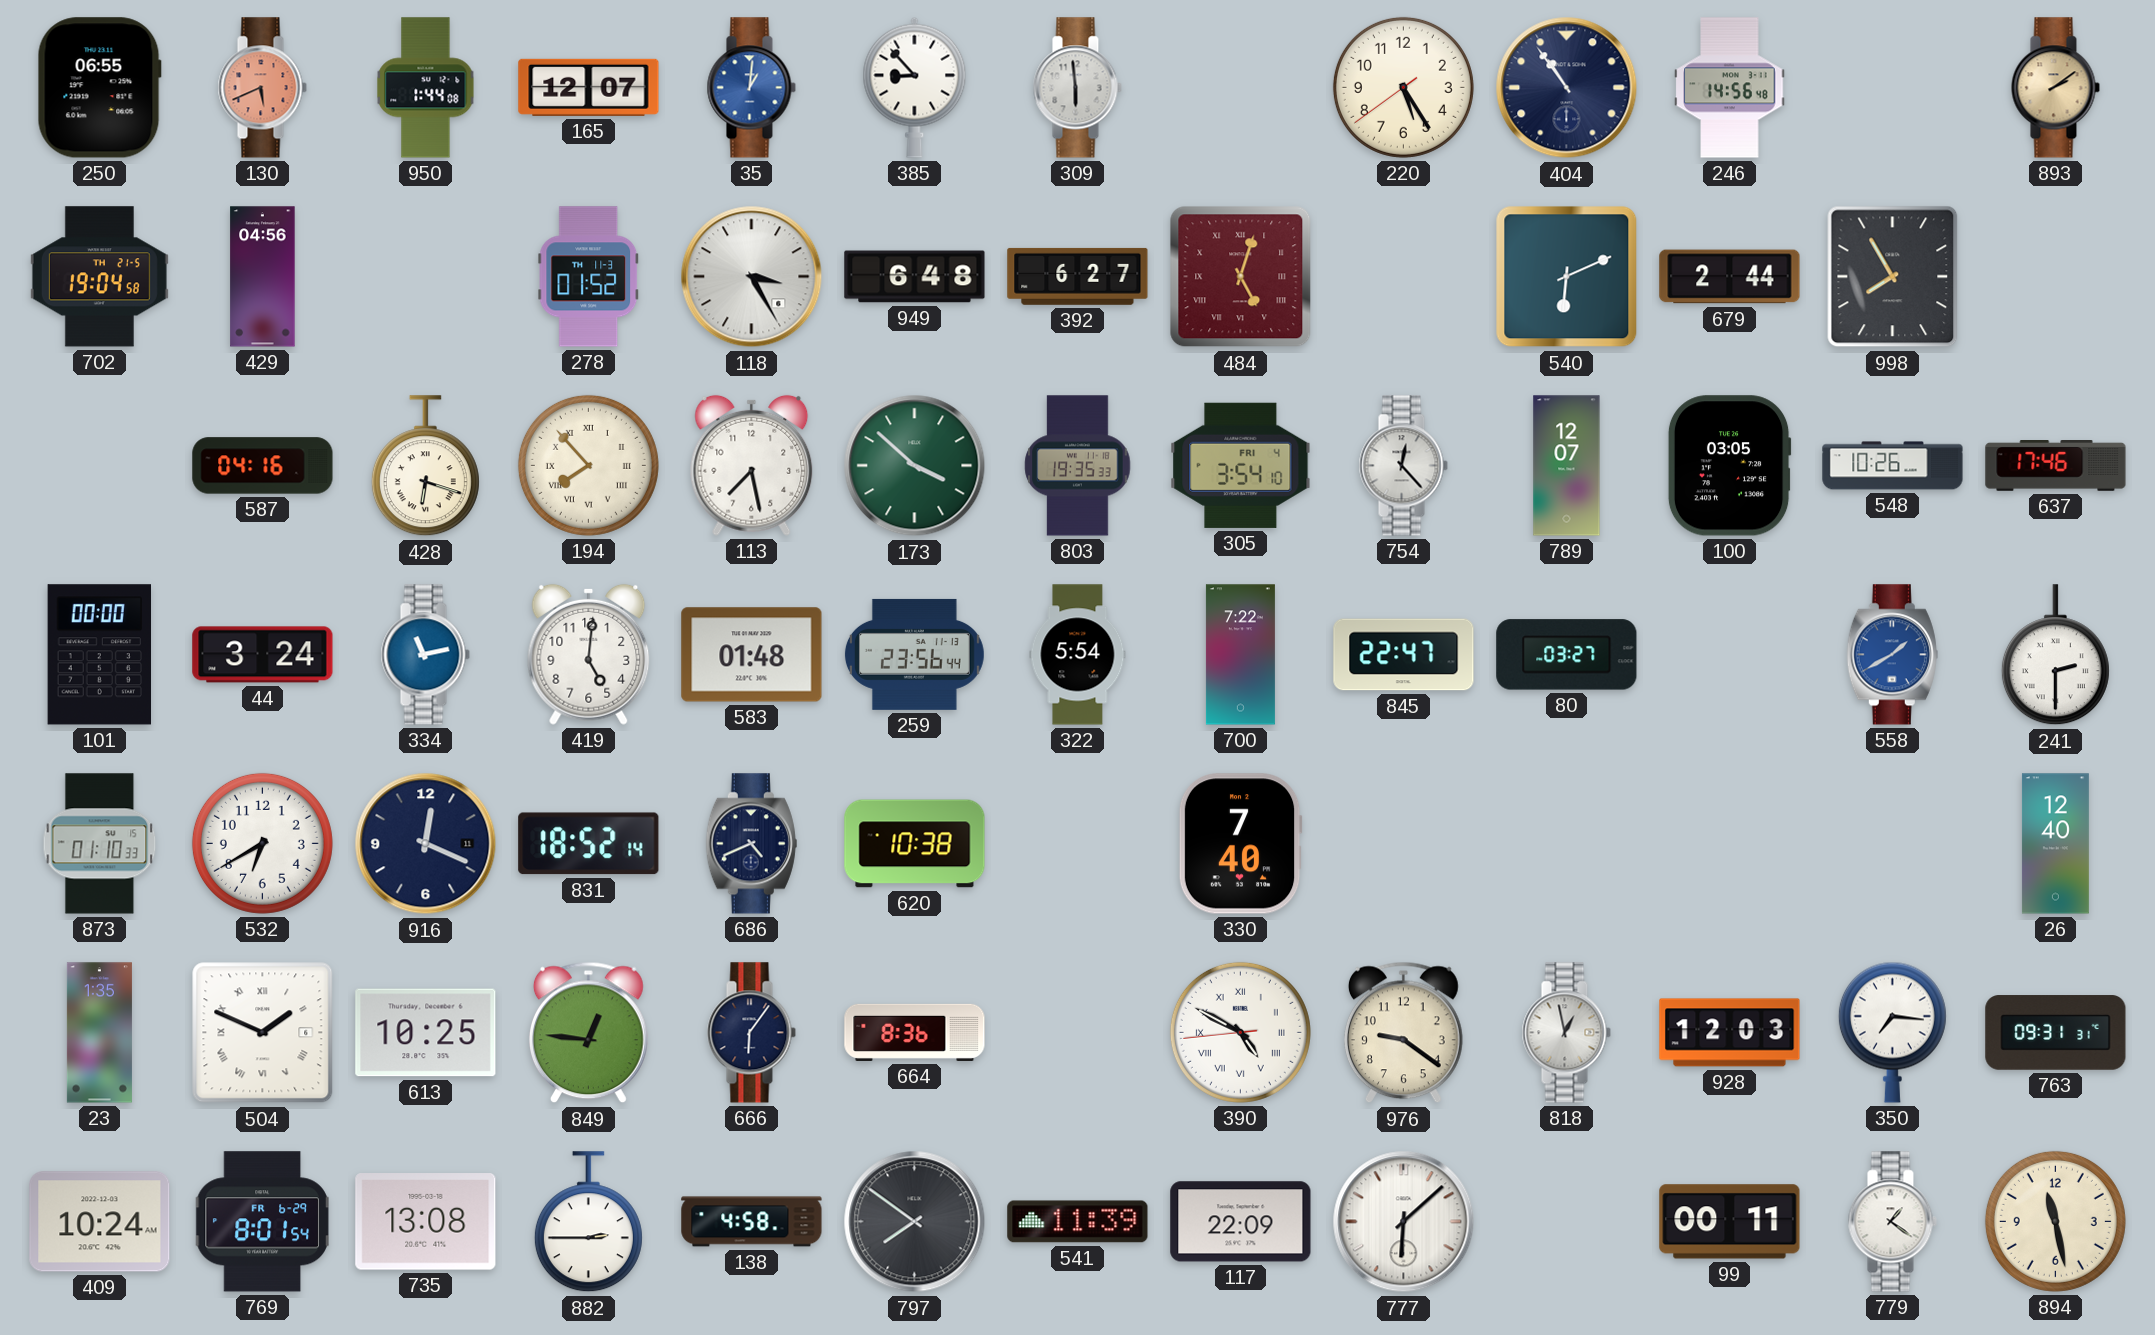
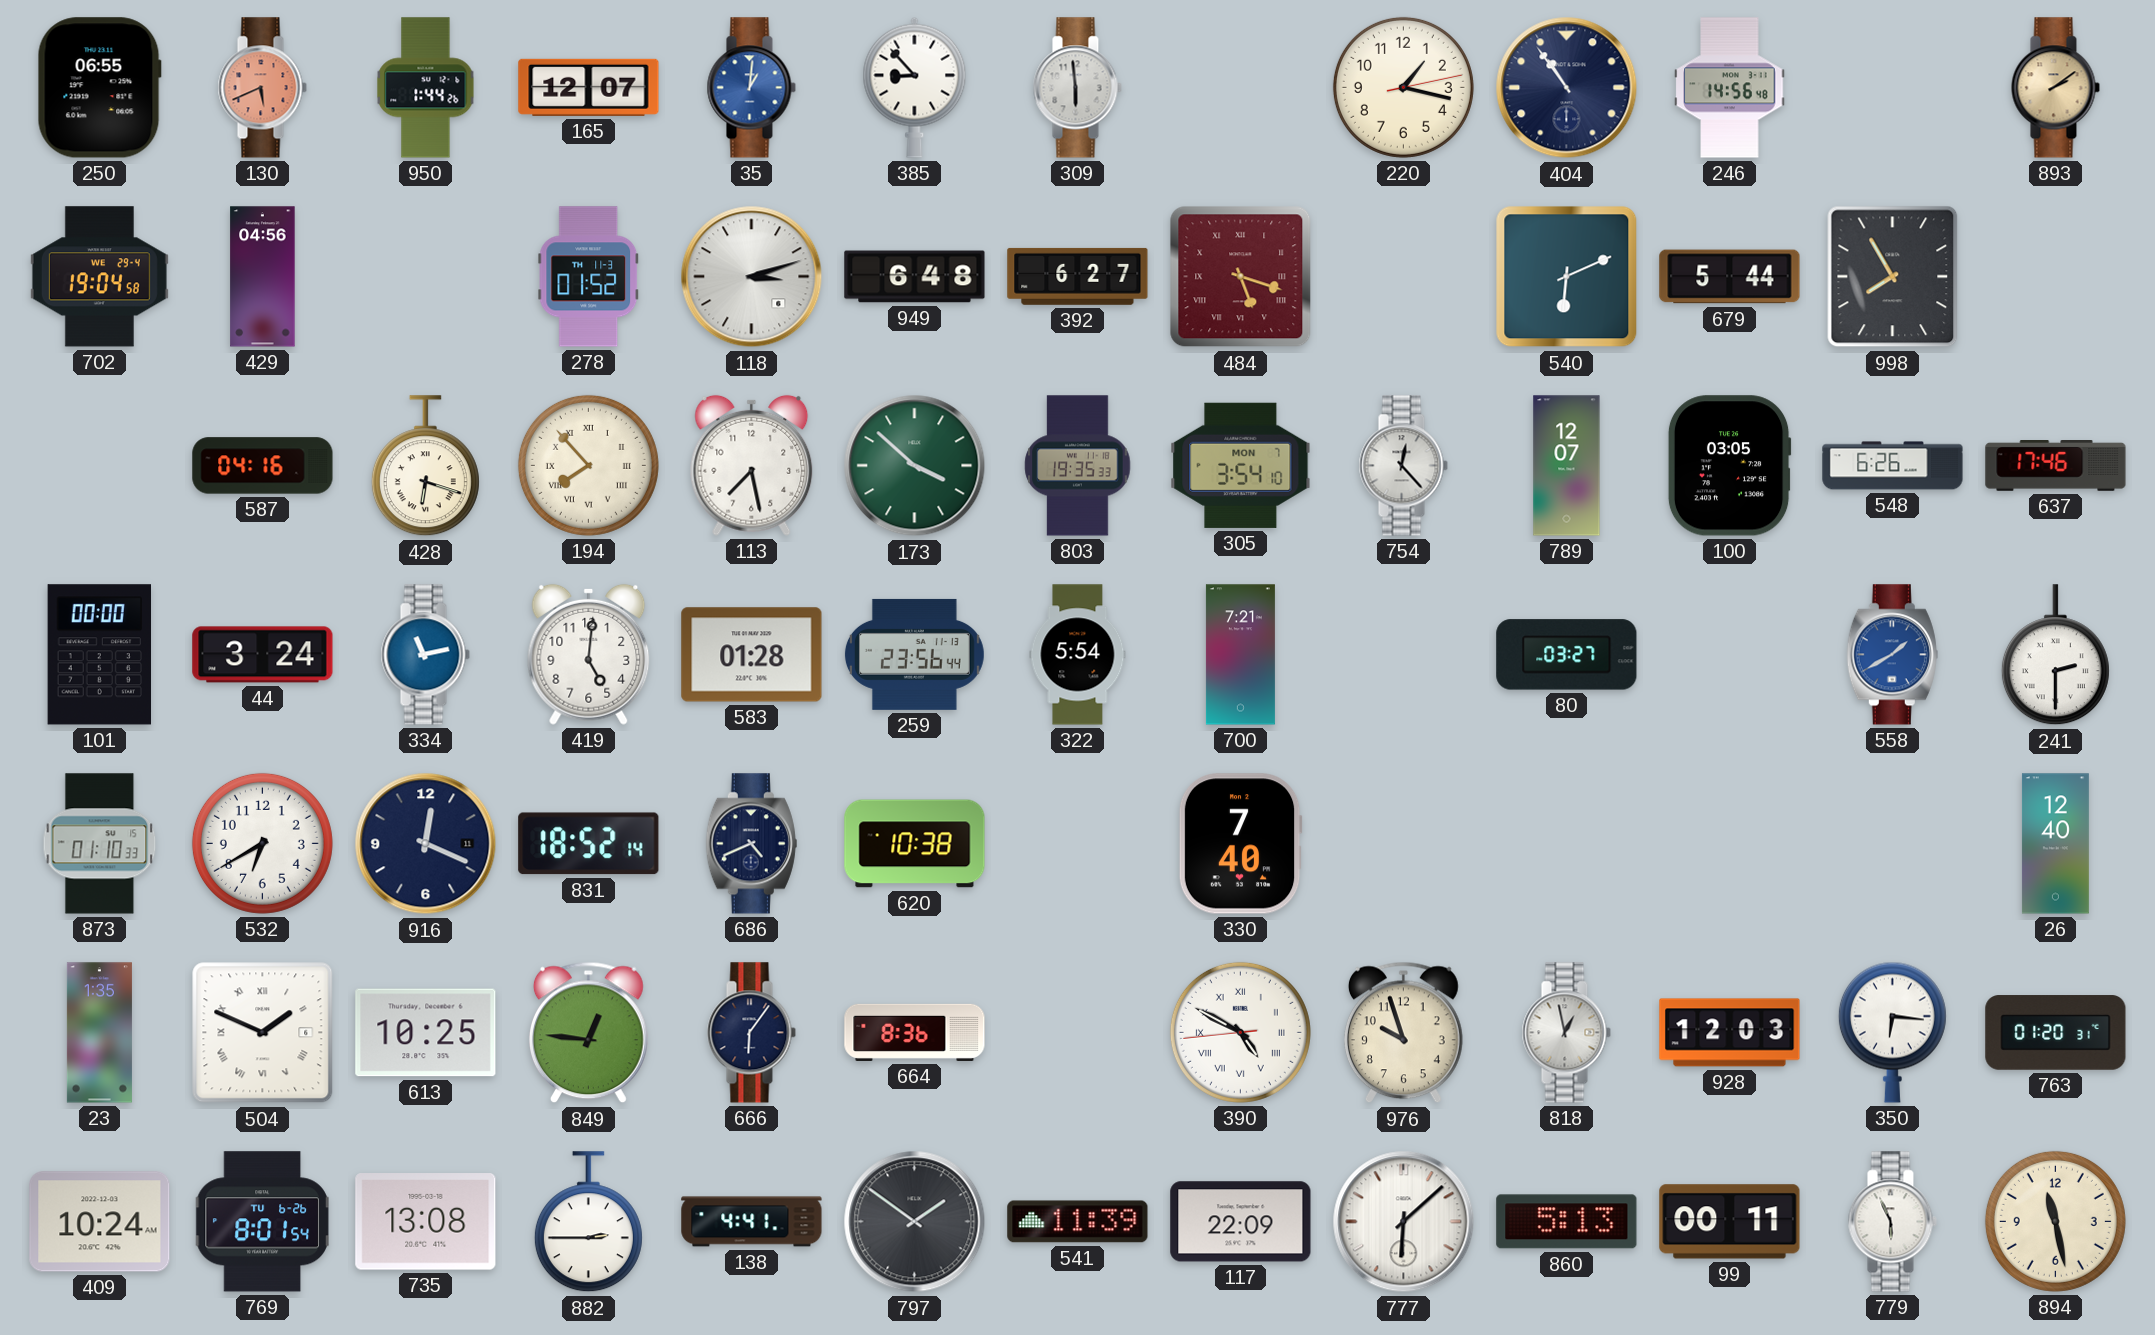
950: 1:44:08 -> 1:44:26 (426, 88)
220: 5:24 -> 1:17 (1403, 87)
702 date: TH 21-5 -> WE 29-4 (99, 277)
118: 3:25 -> 3:12 (752, 277)
484: 5:03 -> 5:18 (1241, 277)
679: 2:44 -> 5:44 (1730, 277)
305 date: FRI 4 -> MON 7 (1241, 465)
548: 10:26 -> 6:26 (1893, 466)
583: 01:48 -> 01:28 (752, 655)
700: 7:22 -> 7:21 (1240, 655)
845: 22:47 -> none (1404, 655)
976: 9:21 -> 9:57 (1403, 1033)
350: 7:16 -> 6:16 (1892, 1032)
763: 09:31 -> 01:20 (2056, 1033)
769 date: FR 6-29 -> TU 6-26 (262, 1222)
138: 4:58 -> 4:41 (752, 1222)
797: 7:51 -> 1:51 (915, 1222)
860: none -> 5:13 (1567, 1222)
779: 1:21 -> 5:56 (1892, 1222)
